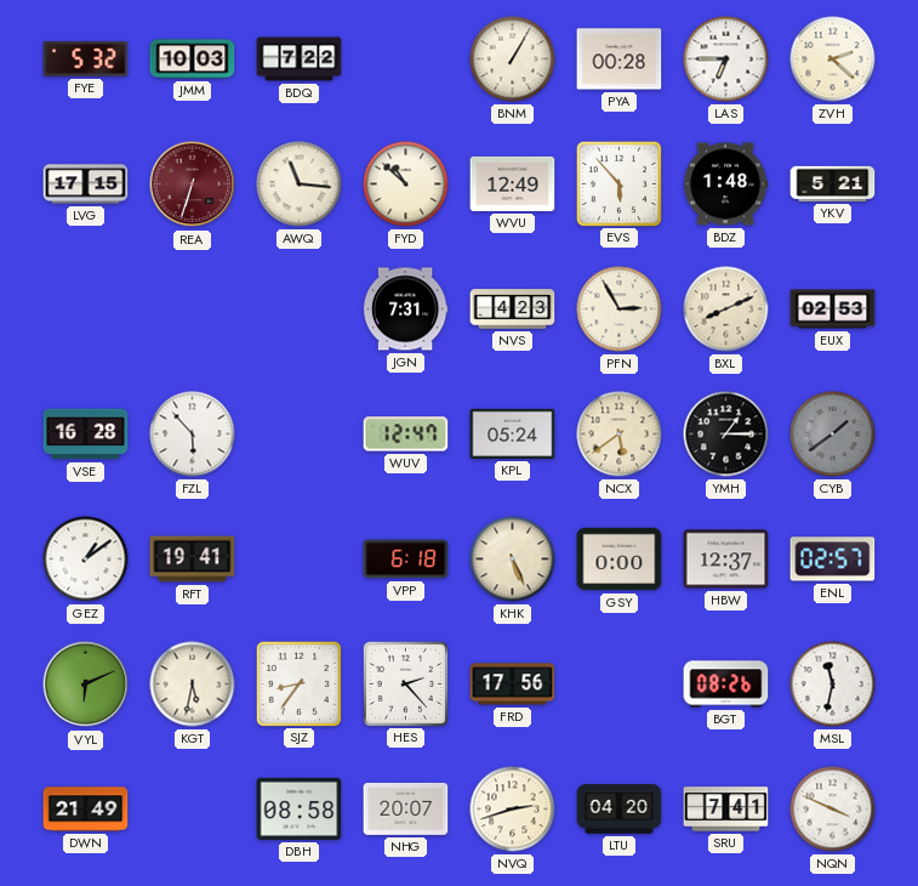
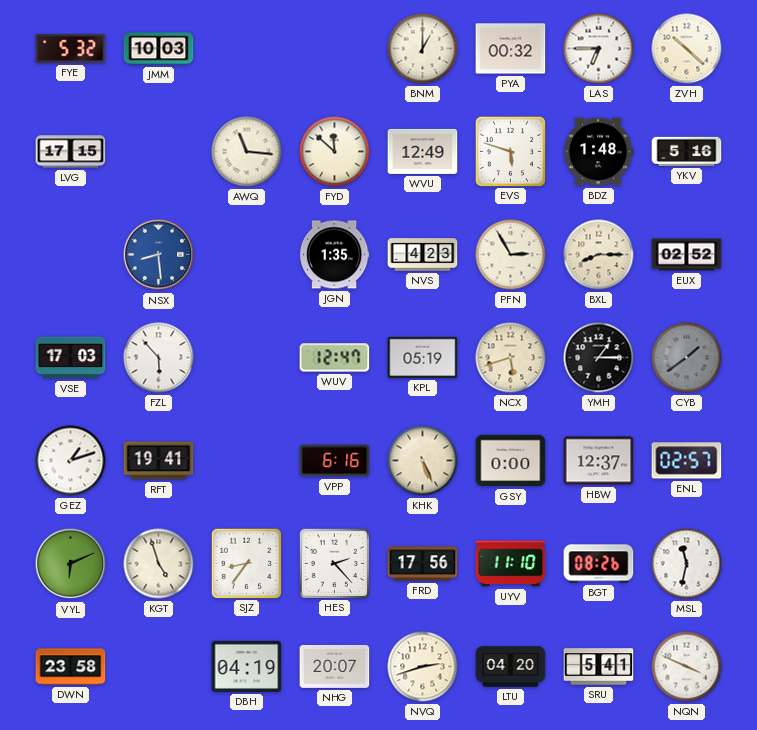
BDQ: 7:22 -> none (300, 59)
BNM: 1:05 -> 1:00 (423, 49)
PYA: 00:28 -> 00:32 (511, 49)
ZVH: 2:22 -> 10:22 (687, 49)
REA: 6:33 -> none (193, 184)
FYD: 10:52 -> 11:52 (335, 152)
EVS: 5:53 -> 5:48 (510, 151)
YKV: 5:21 -> 5:16 (687, 151)
NSX: none -> 8:29 (159, 255)
JGN: 7:31 -> 1:35 (334, 255)
BXL: 8:11 -> 8:15 (599, 255)
EUX: 02:53 -> 02:52 (687, 255)
VSE: 16:28 -> 17:03 (71, 358)
KPL: 05:24 -> 05:19 (423, 357)
NCX: 5:39 -> 5:42 (511, 358)
GEZ: 1:09 -> 1:12 (71, 461)
VPP: 6:18 -> 6:16 (335, 461)
KGT: 5:32 -> 4:57 (159, 564)
UYV: none -> 11:10 (511, 564)
DWN: 21:49 -> 23:58 (71, 667)
DBH: 08:58 -> 04:19 (247, 666)
SRU: 7:41 -> 5:41 (599, 667)
